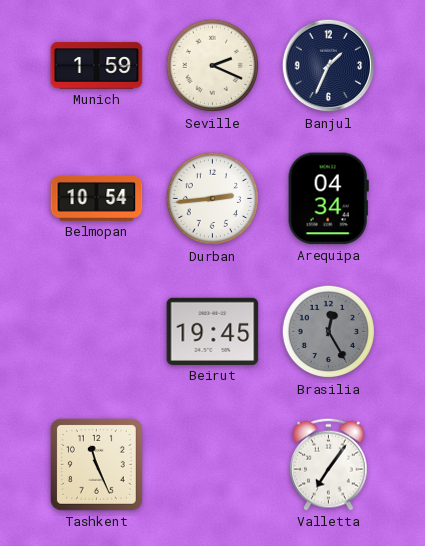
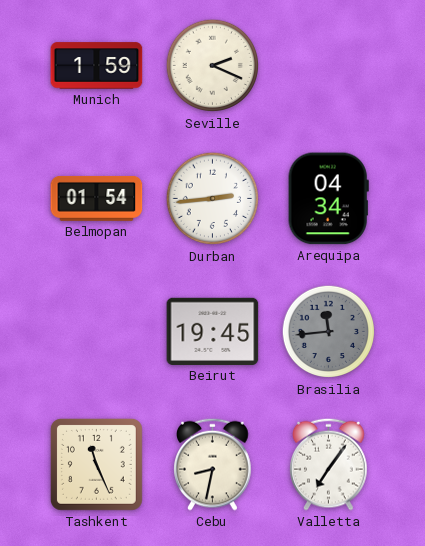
Banjul: 1:34 -> none (329, 66)
Belmopan: 10:54 -> 01:54 (97, 198)
Brasilia: 12:25 -> 11:44 (329, 332)
Cebu: none -> 8:32 (213, 464)
